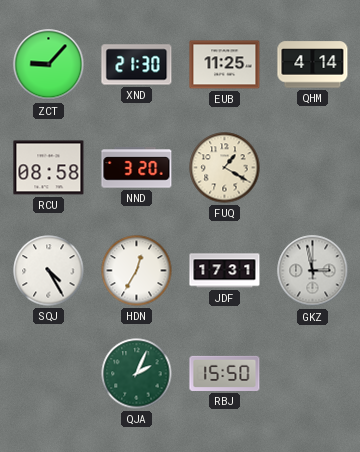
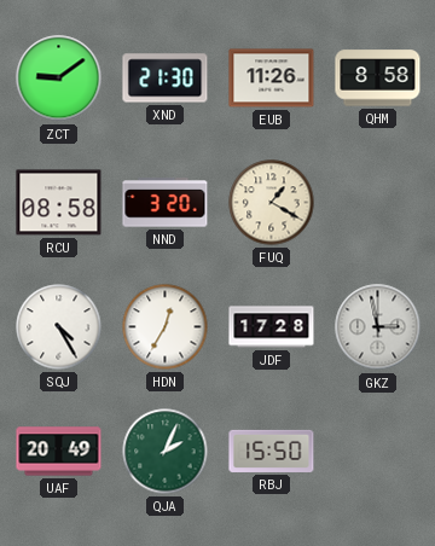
ZCT: 9:07 -> 9:09 (59, 79)
EUB: 11:25 -> 11:26 (272, 79)
QHM: 4:14 -> 8:58 (378, 79)
JDF: 17:31 -> 17:28 (272, 327)
UAF: none -> 20:49 (59, 452)
